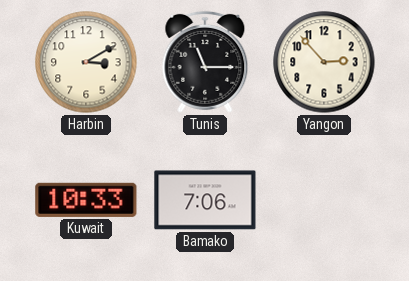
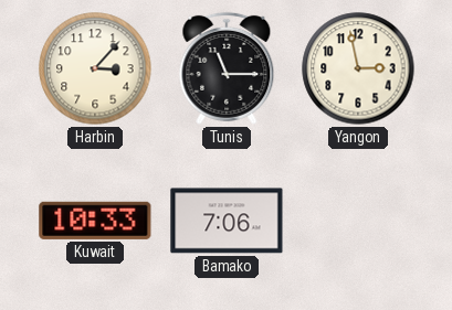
Harbin: 3:10 -> 3:07 (95, 68)
Yangon: 2:53 -> 2:58 (358, 68)
